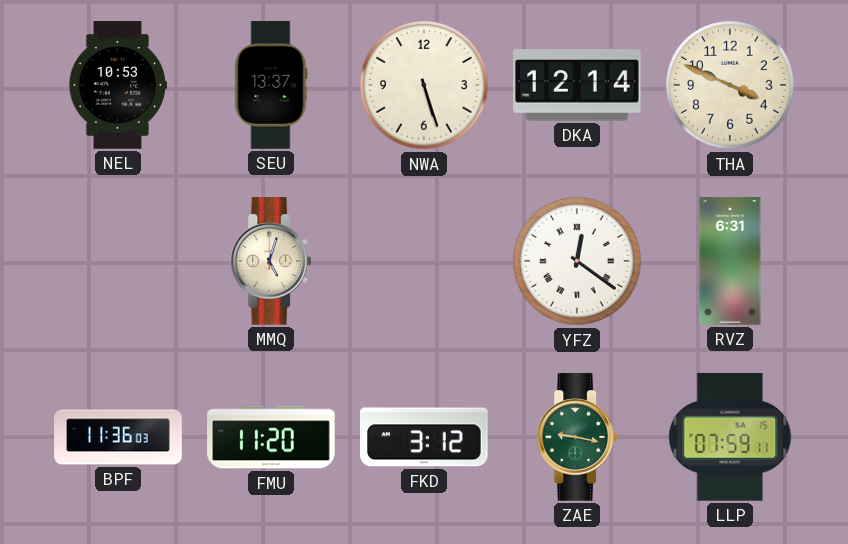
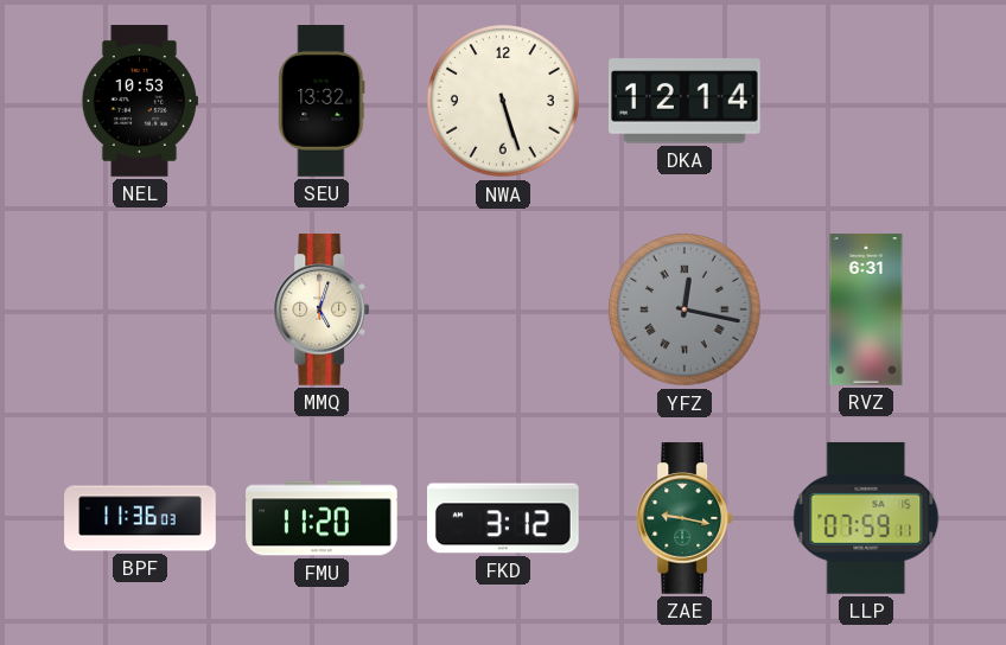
SEU: 13:37 -> 13:32 (321, 101)
THA: 3:49 -> none (730, 85)
YFZ: 12:21 -> 12:17 (685, 309)
YFZ dial: white -> grey (685, 309)
